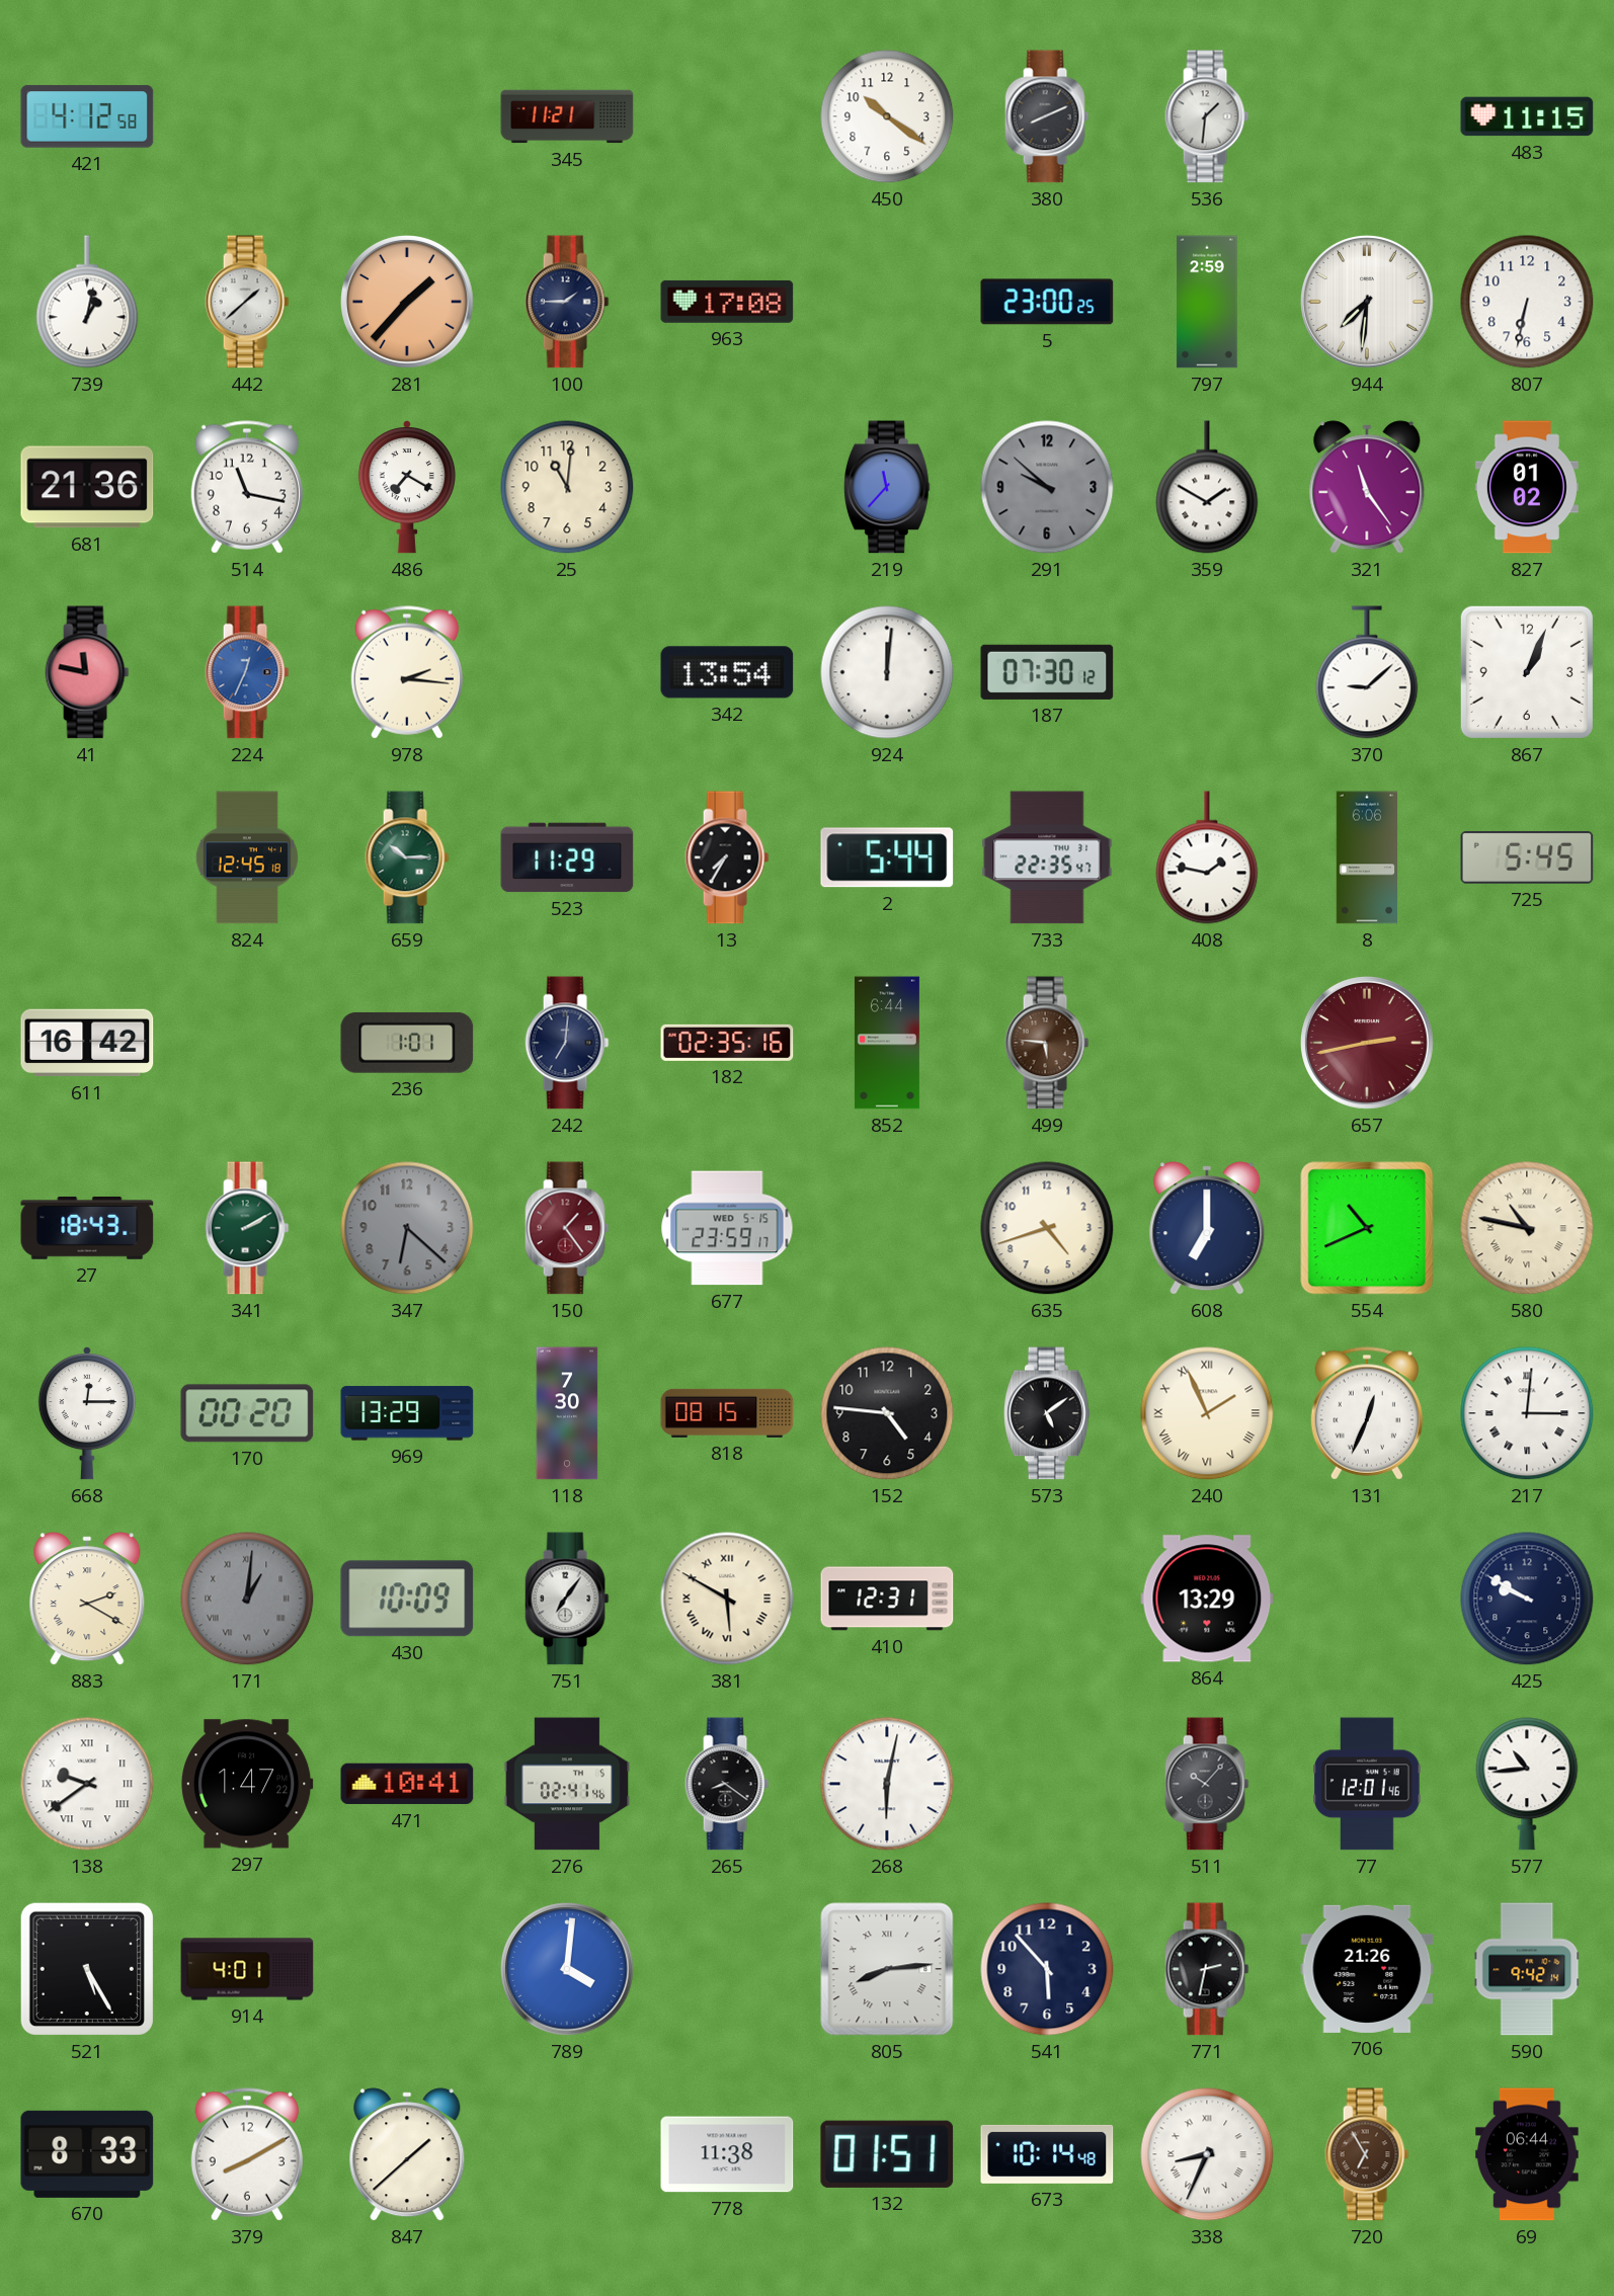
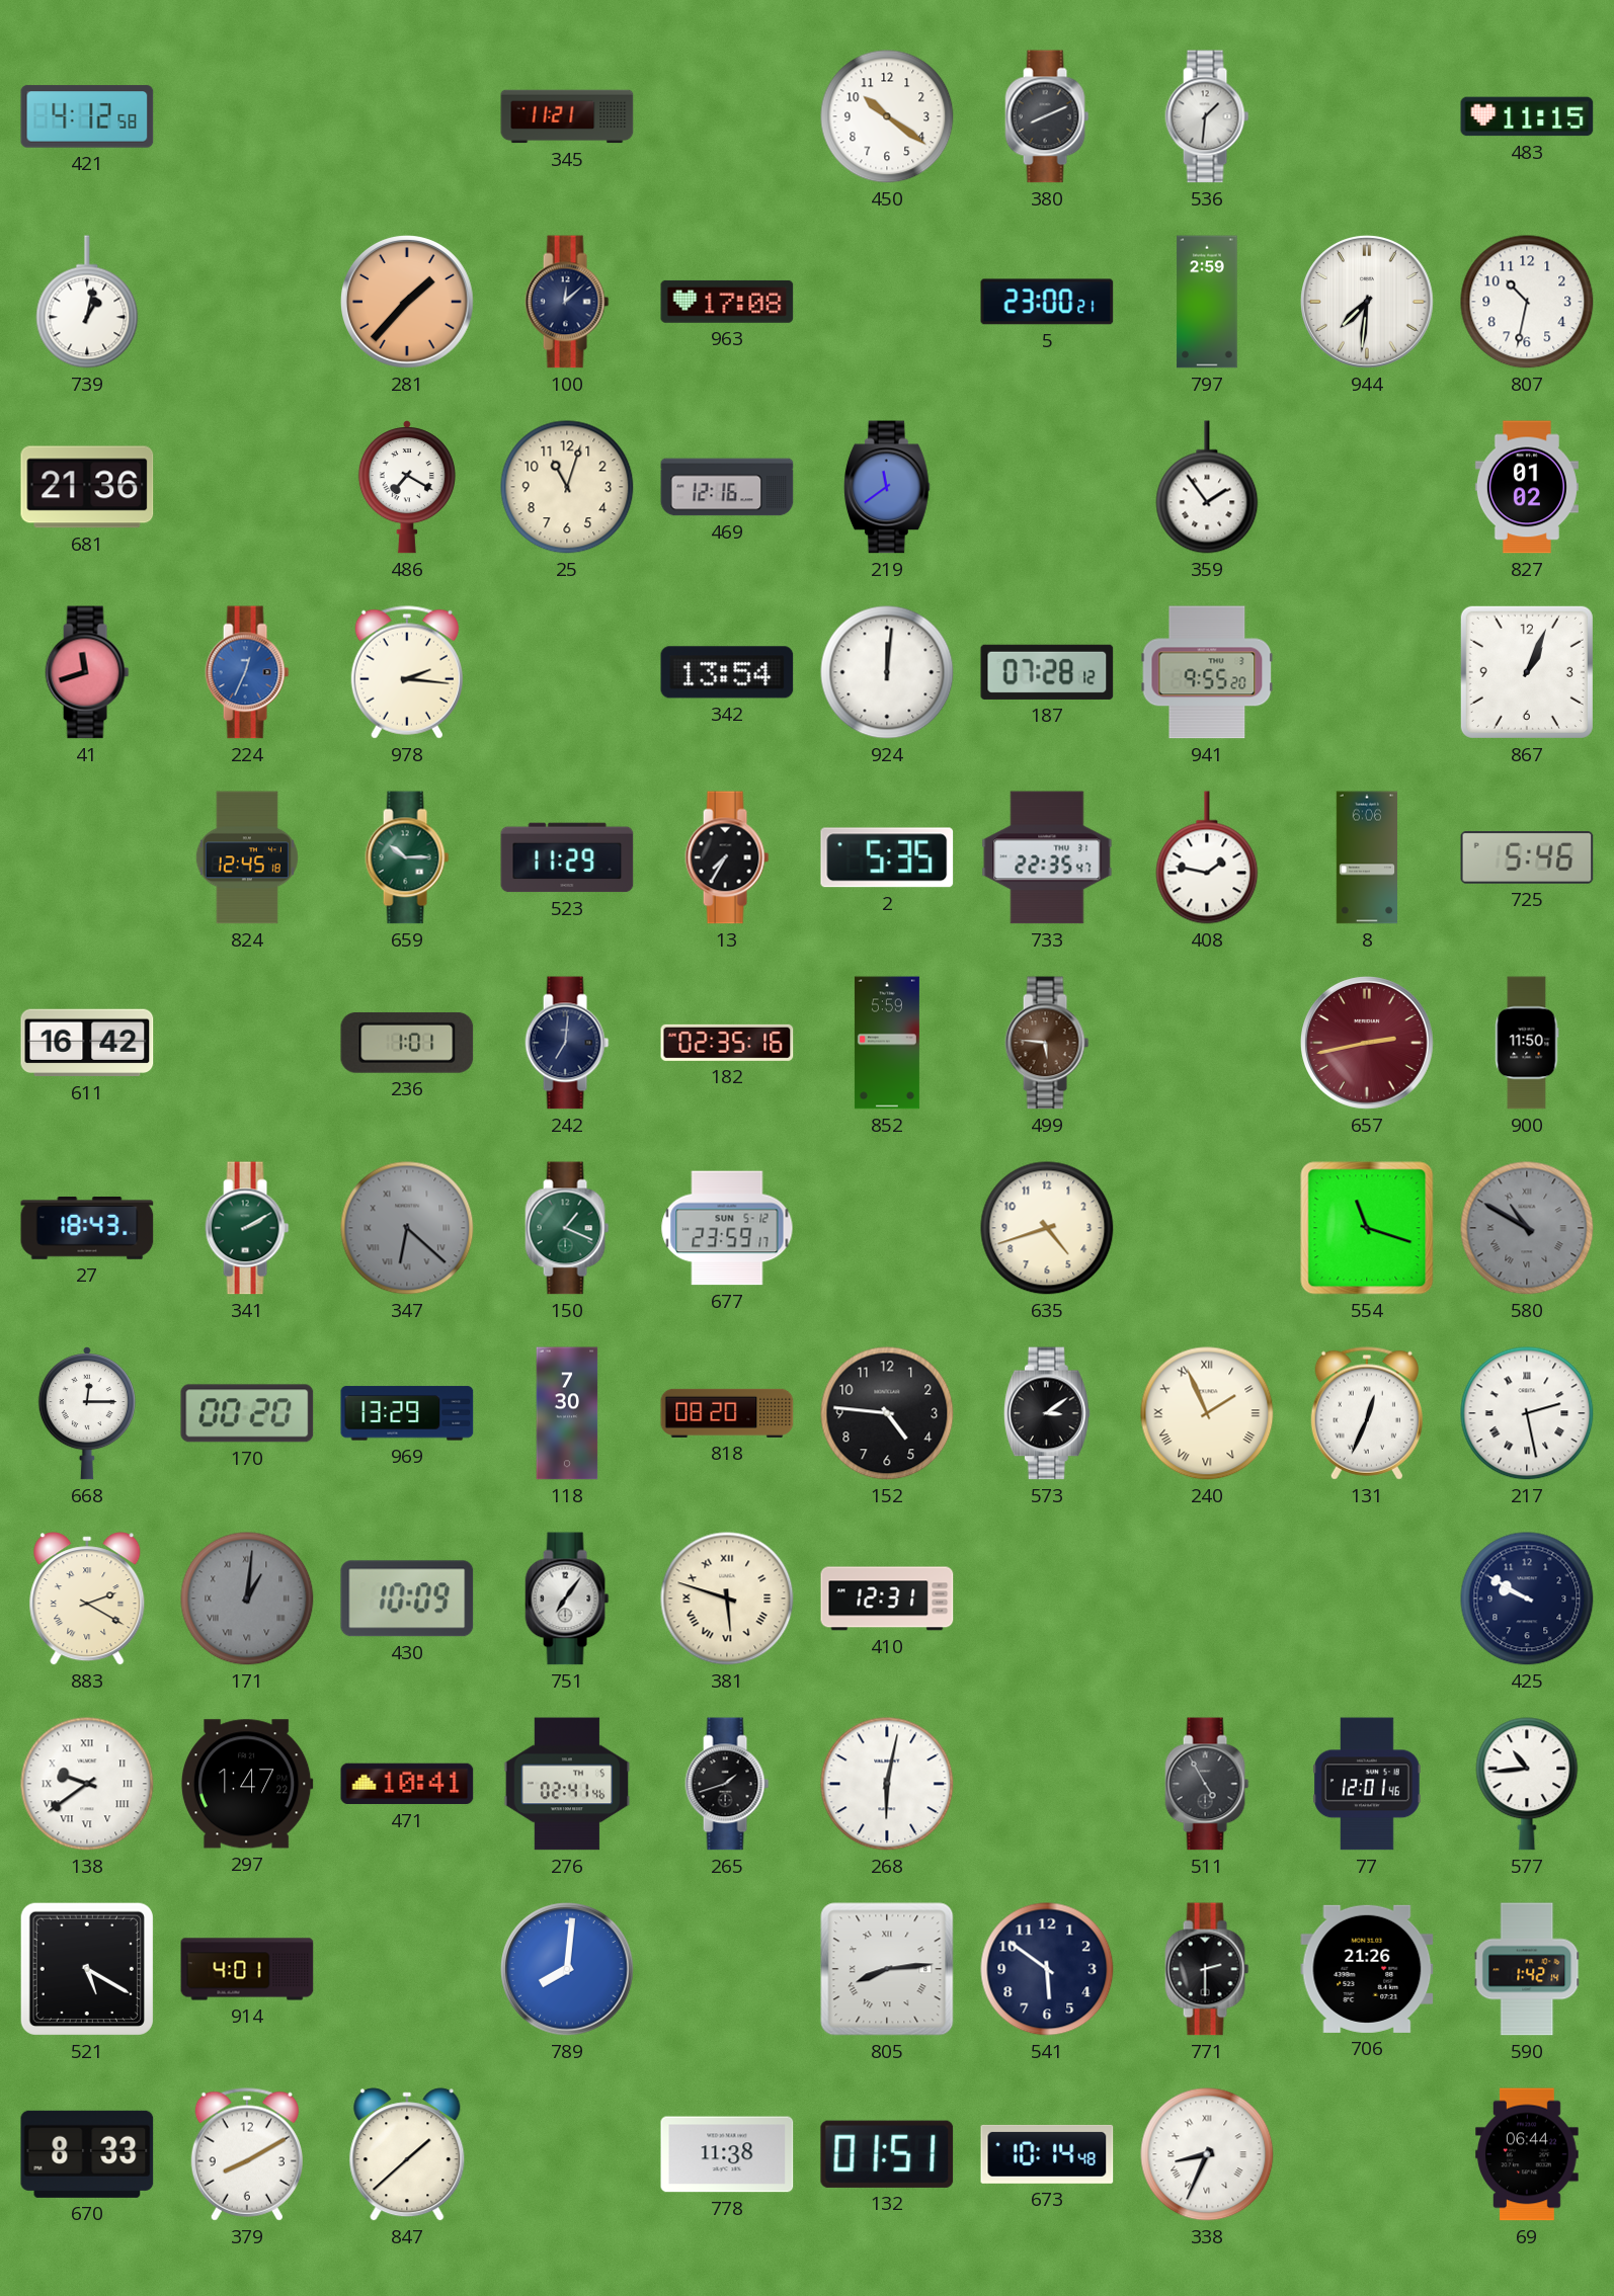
442: 1:38 -> none (247, 302)
100: 1:45 -> 12:08 (567, 302)
5: 23:00:25 -> 23:00:21 (1047, 302)
807: 6:32 -> 10:32 (1527, 302)
514: 11:17 -> none (247, 487)
25: 11:01 -> 11:03 (567, 487)
469: none -> 12:16 (727, 487)
219: 11:37 -> 11:39 (887, 487)
291: 9:52 -> none (1047, 487)
359: 1:50 -> 1:54 (1207, 487)
321: 11:24 -> none (1367, 487)
41: 11:47 -> 11:42 (87, 672)
187: 07:30 -> 07:28 (1047, 672)
941: none -> 9:55 (1207, 672)
370: 9:08 -> none (1367, 672)
2: 5:44 -> 5:35 (887, 857)
725: 5:45 -> 5:46 (1527, 857)
852: 6:44 -> 5:59 (887, 1043)
900: none -> 11:50 (1527, 1043)
347 numerals: Arabic -> Roman (407, 1228)
150: 1:24 -> 1:19 (567, 1228)
150 dial: burgundy -> green (567, 1228)
677 date: WED 5-15 -> SUN 5-12 (727, 1228)
608: 7:00 -> none (1207, 1228)
554: 10:41 -> 11:18 (1367, 1228)
580: 10:47 -> 10:50 (1527, 1228)
580 dial: cream -> grey (1527, 1228)
818: 08:15 -> 08:20 (727, 1413)
573: 5:09 -> 3:09 (1047, 1413)
217: 3:01 -> 2:28 (1527, 1413)
381: 5:50 -> 5:48 (727, 1598)
864: 13:29 -> none (1207, 1598)
265: 8:21 -> 1:42 (727, 1784)
511: 10:07 -> 4:55 (1207, 1784)
521: 5:25 -> 5:20 (87, 1969)
789: 4:01 -> 8:01 (568, 1970)
541: 5:53 -> 5:51 (1047, 1969)
771: 2:32 -> 2:30 (1207, 1969)
590: 9:42 -> 1:42 (1527, 1969)
720: 6:55 -> none (1367, 2154)
